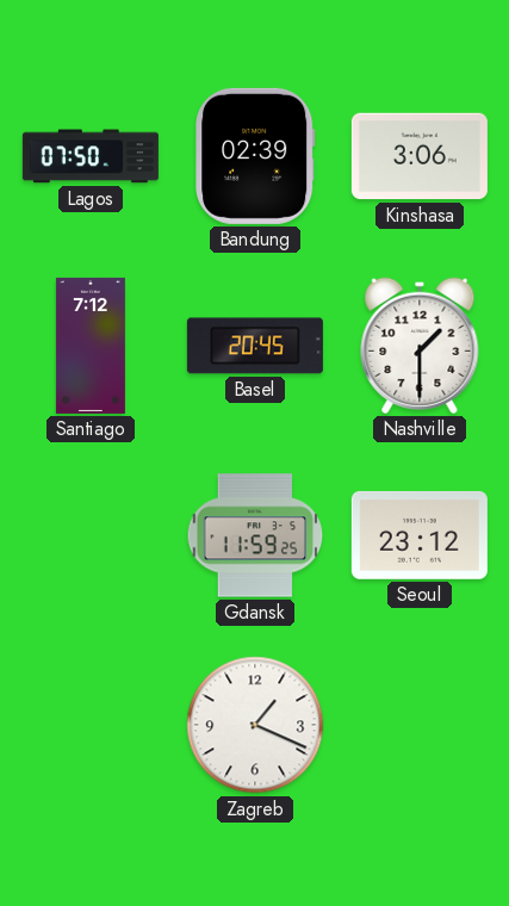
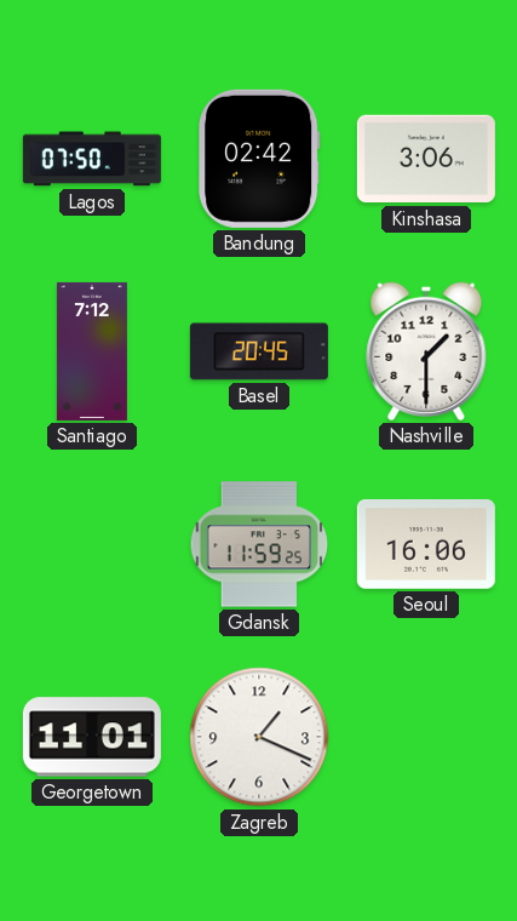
Bandung: 02:39 -> 02:42 (259, 159)
Seoul: 23:12 -> 16:06 (426, 544)
Georgetown: none -> 11:01 (92, 737)
